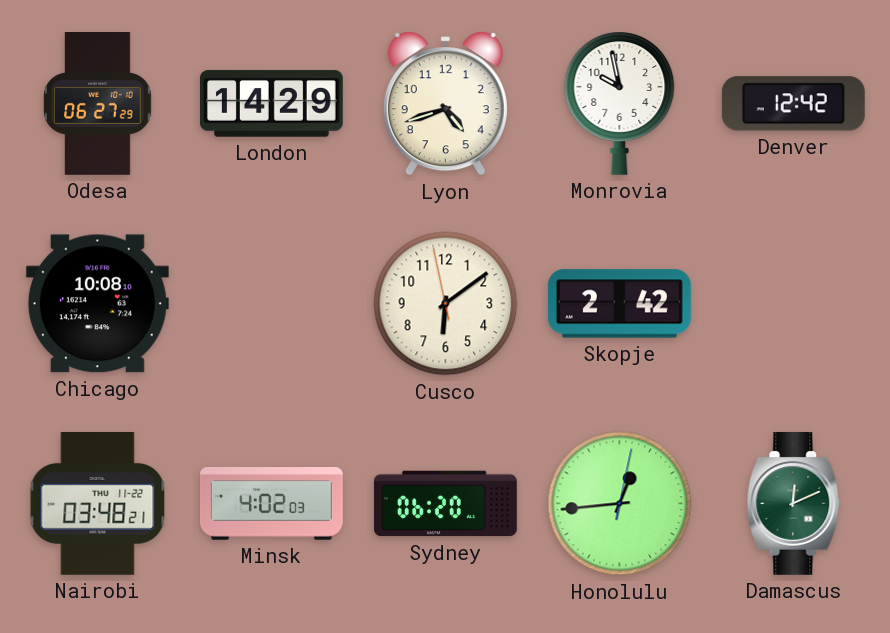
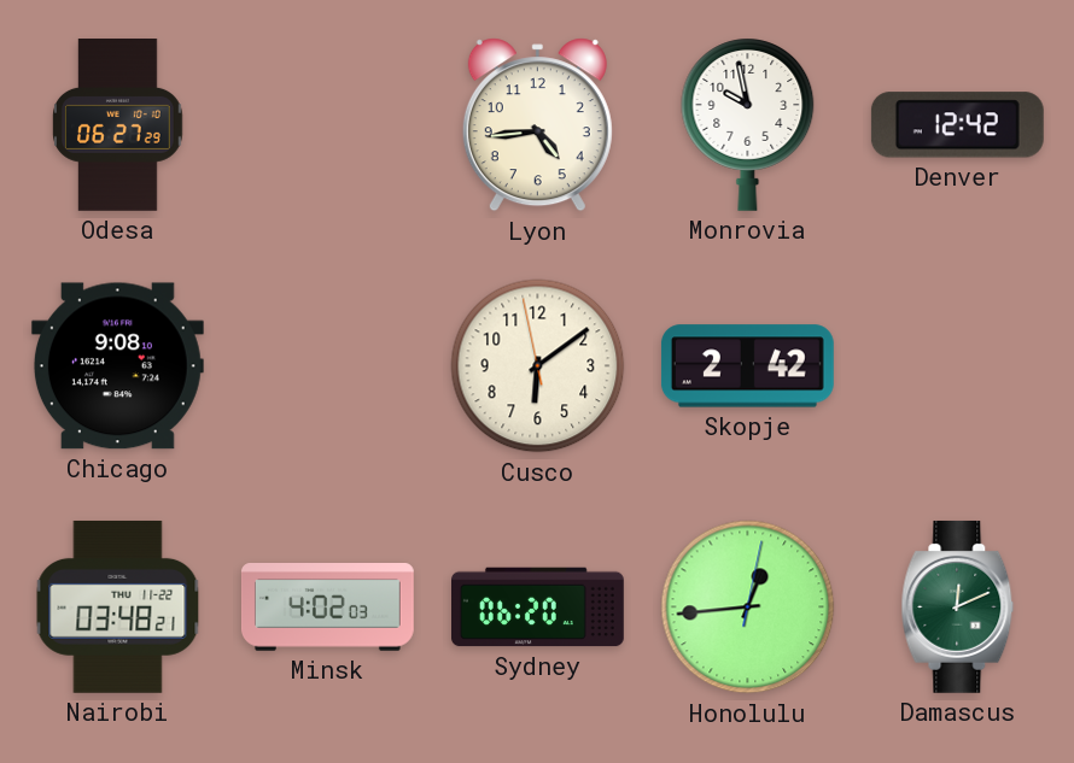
London: 14:29 -> none (271, 104)
Lyon: 4:42 -> 4:44 (537, 125)
Chicago: 10:08 -> 9:08 (117, 366)
